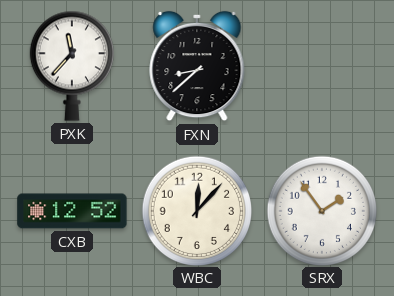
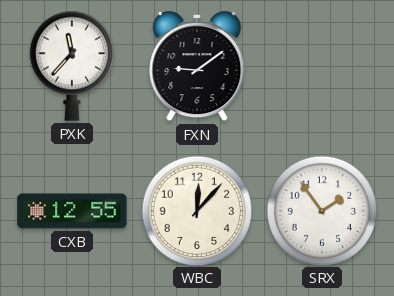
FXN: 8:38 -> 9:09 (197, 66)
CXB: 12:52 -> 12:55 (72, 211)
